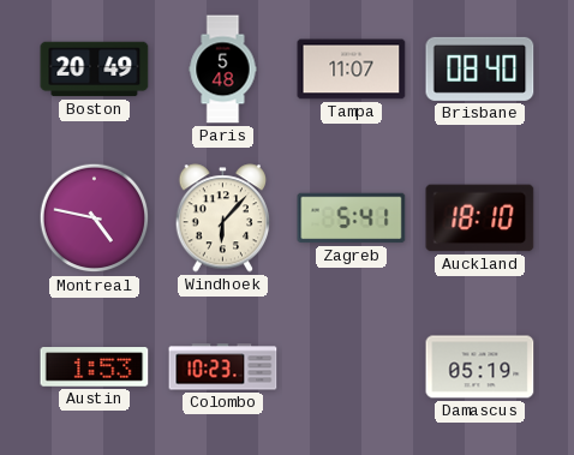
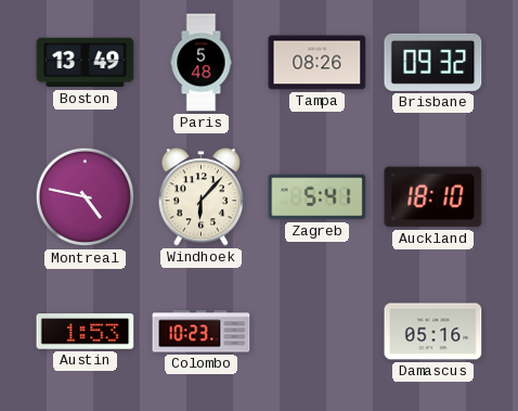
Boston: 20:49 -> 13:49 (86, 63)
Tampa: 11:07 -> 08:26 (318, 63)
Brisbane: 08:40 -> 09:32 (433, 62)
Damascus: 05:19 -> 05:16 (433, 332)
